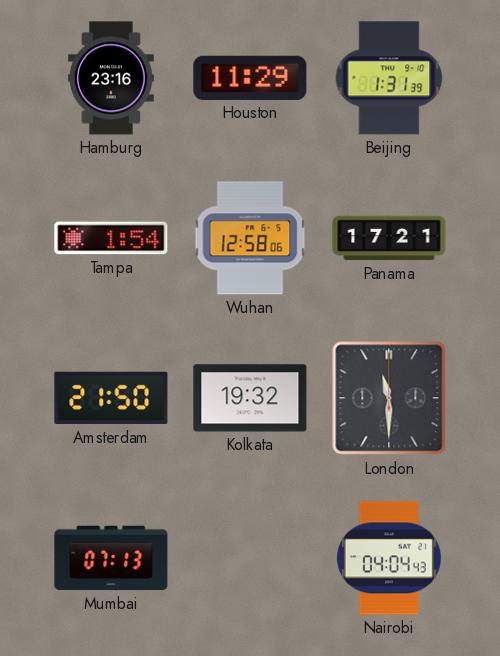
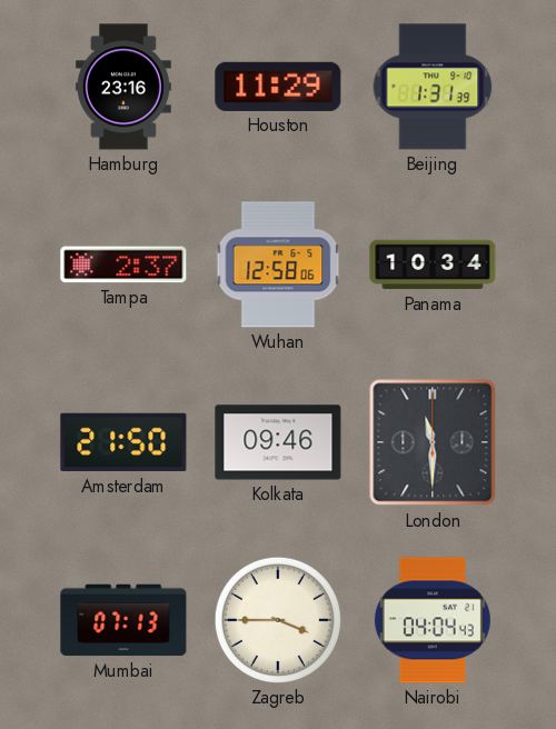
Tampa: 1:54 -> 2:37 (123, 264)
Panama: 17:21 -> 10:34 (433, 264)
Kolkata: 19:32 -> 09:46 (278, 442)
Zagreb: none -> 3:45 (278, 620)
